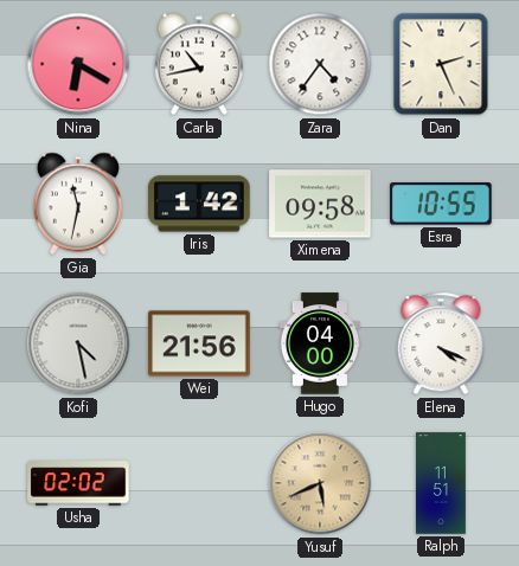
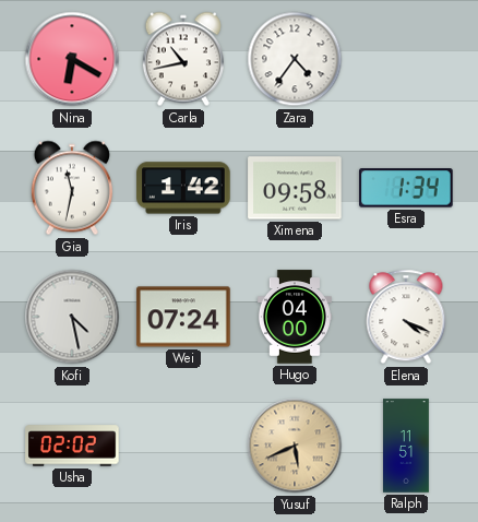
Dan: 2:26 -> none (441, 64)
Esra: 10:55 -> 1:34 (406, 188)
Wei: 21:56 -> 07:24 (183, 317)
